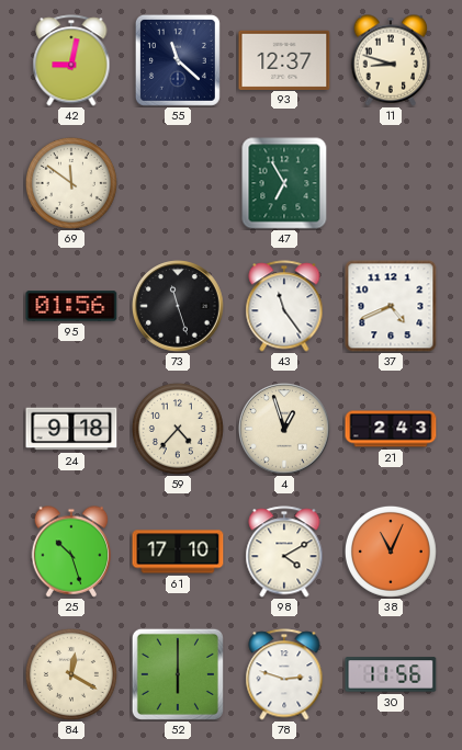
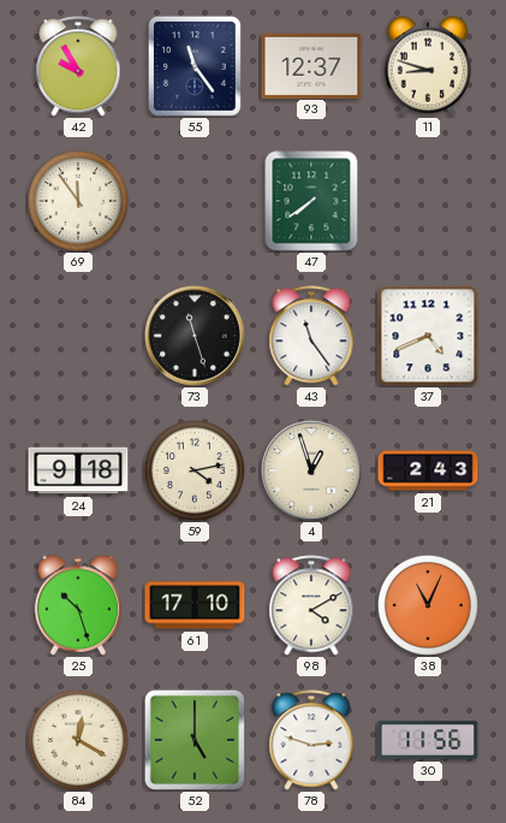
42: 9:02 -> 9:55 (78, 66)
55: 11:22 -> 11:24 (195, 66)
69: 11:51 -> 11:54 (78, 201)
47: 6:55 -> 7:39 (311, 201)
95: 01:56 -> none (71, 306)
59: 4:37 -> 4:13 (195, 470)
52: 6:00 -> 5:00 (195, 740)
